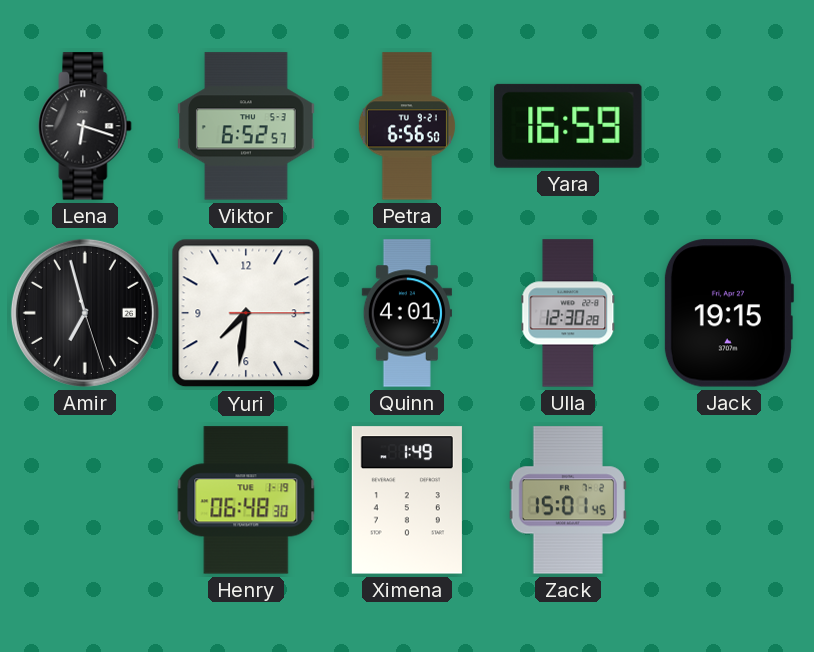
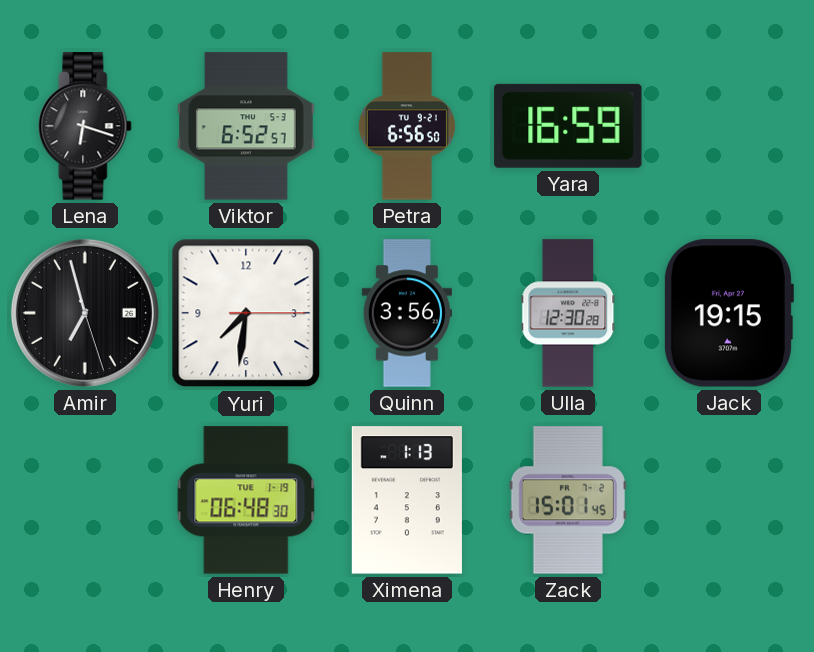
Quinn: 4:01 -> 3:56 (407, 313)
Ximena: 1:49 -> 1:13 (407, 500)
